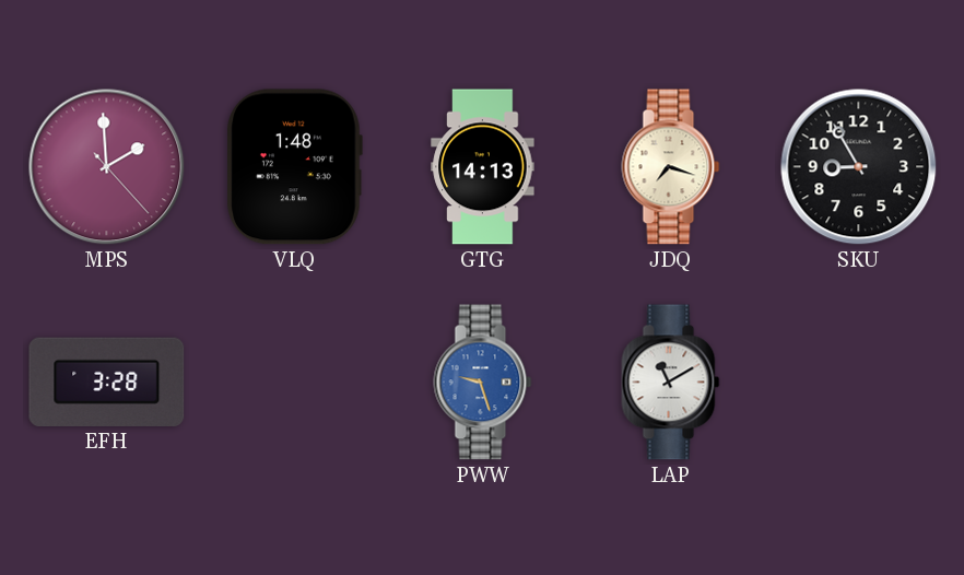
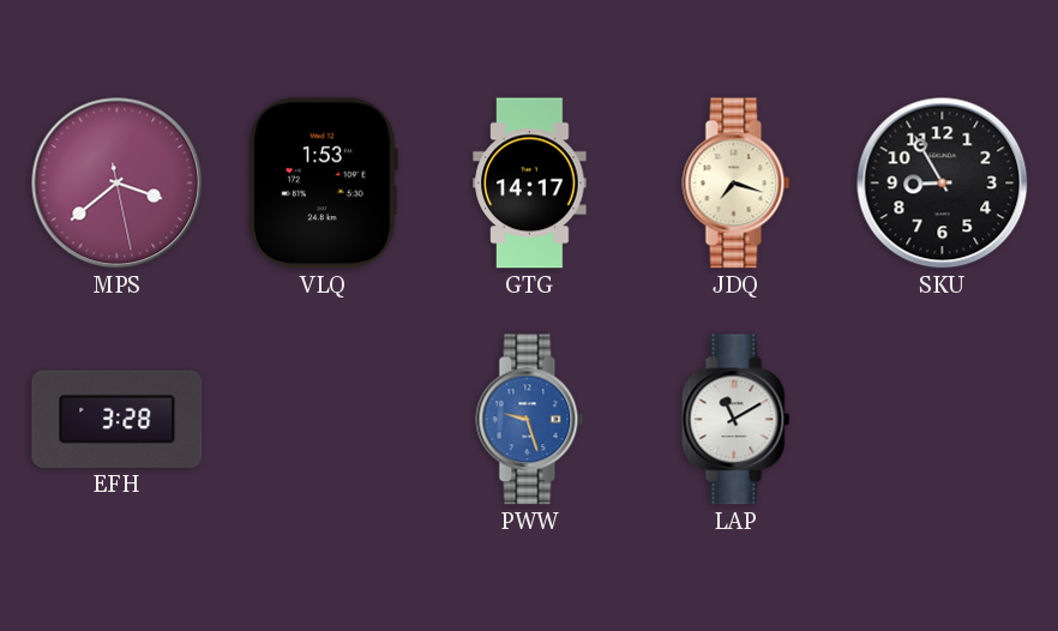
MPS: 1:59 -> 3:38 (118, 184)
VLQ: 1:48 -> 1:53 (323, 184)
GTG: 14:13 -> 14:17 (530, 184)
